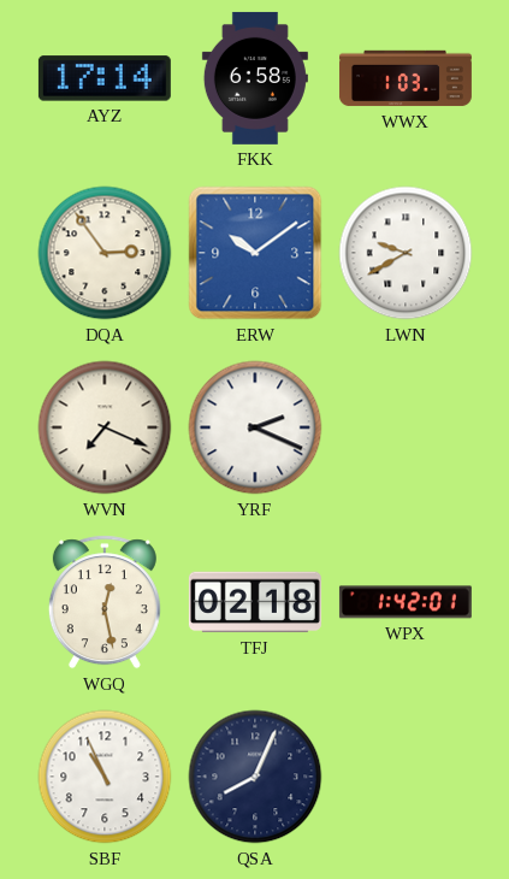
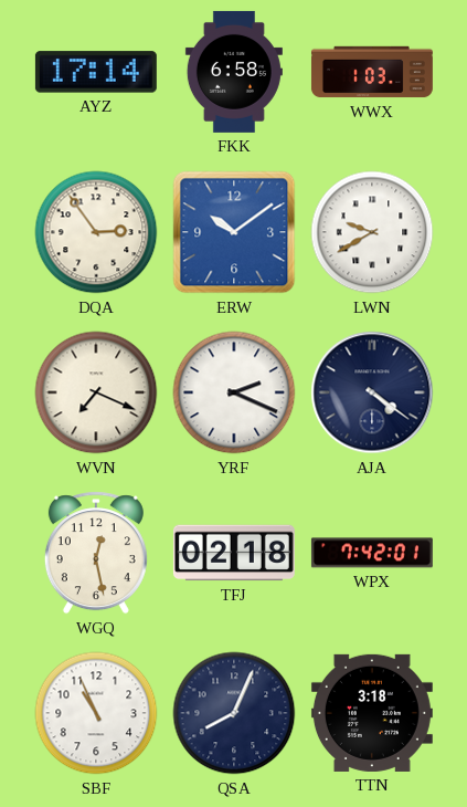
AJA: none -> 4:21 (372, 392)
WPX: 1:42 -> 7:42 (372, 553)
TTN: none -> 3:18 (372, 713)
